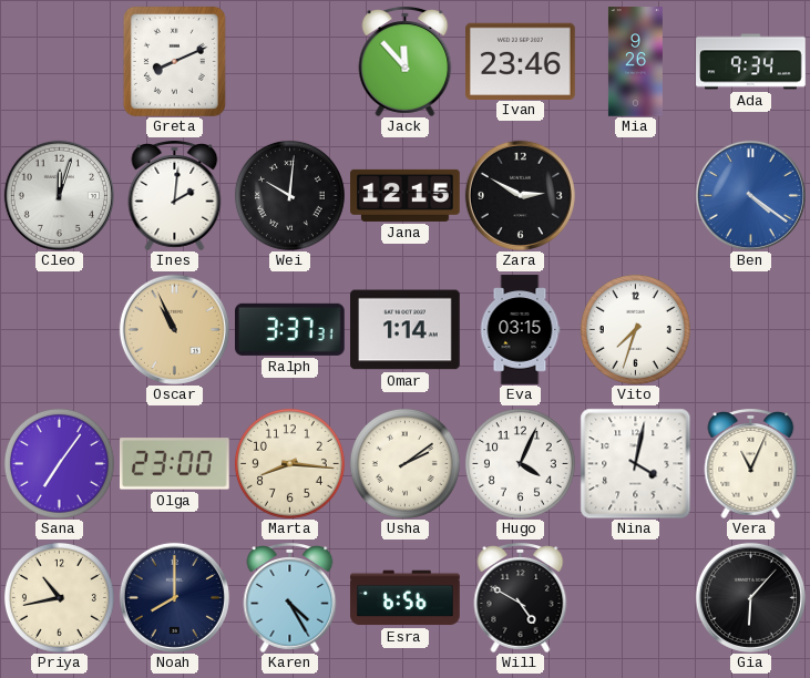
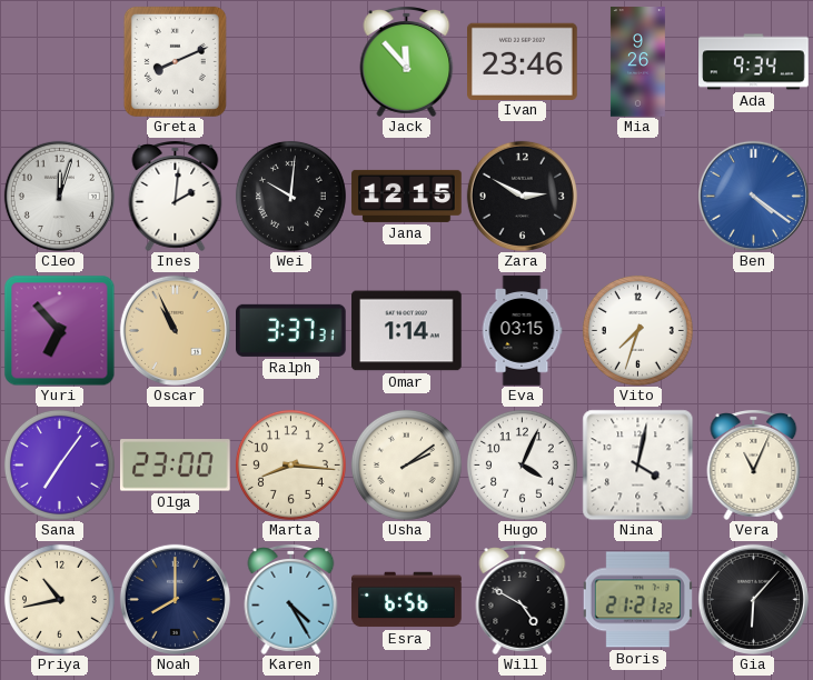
Yuri: none -> 6:53 (59, 330)
Boris: none -> 21:21 (637, 600)
